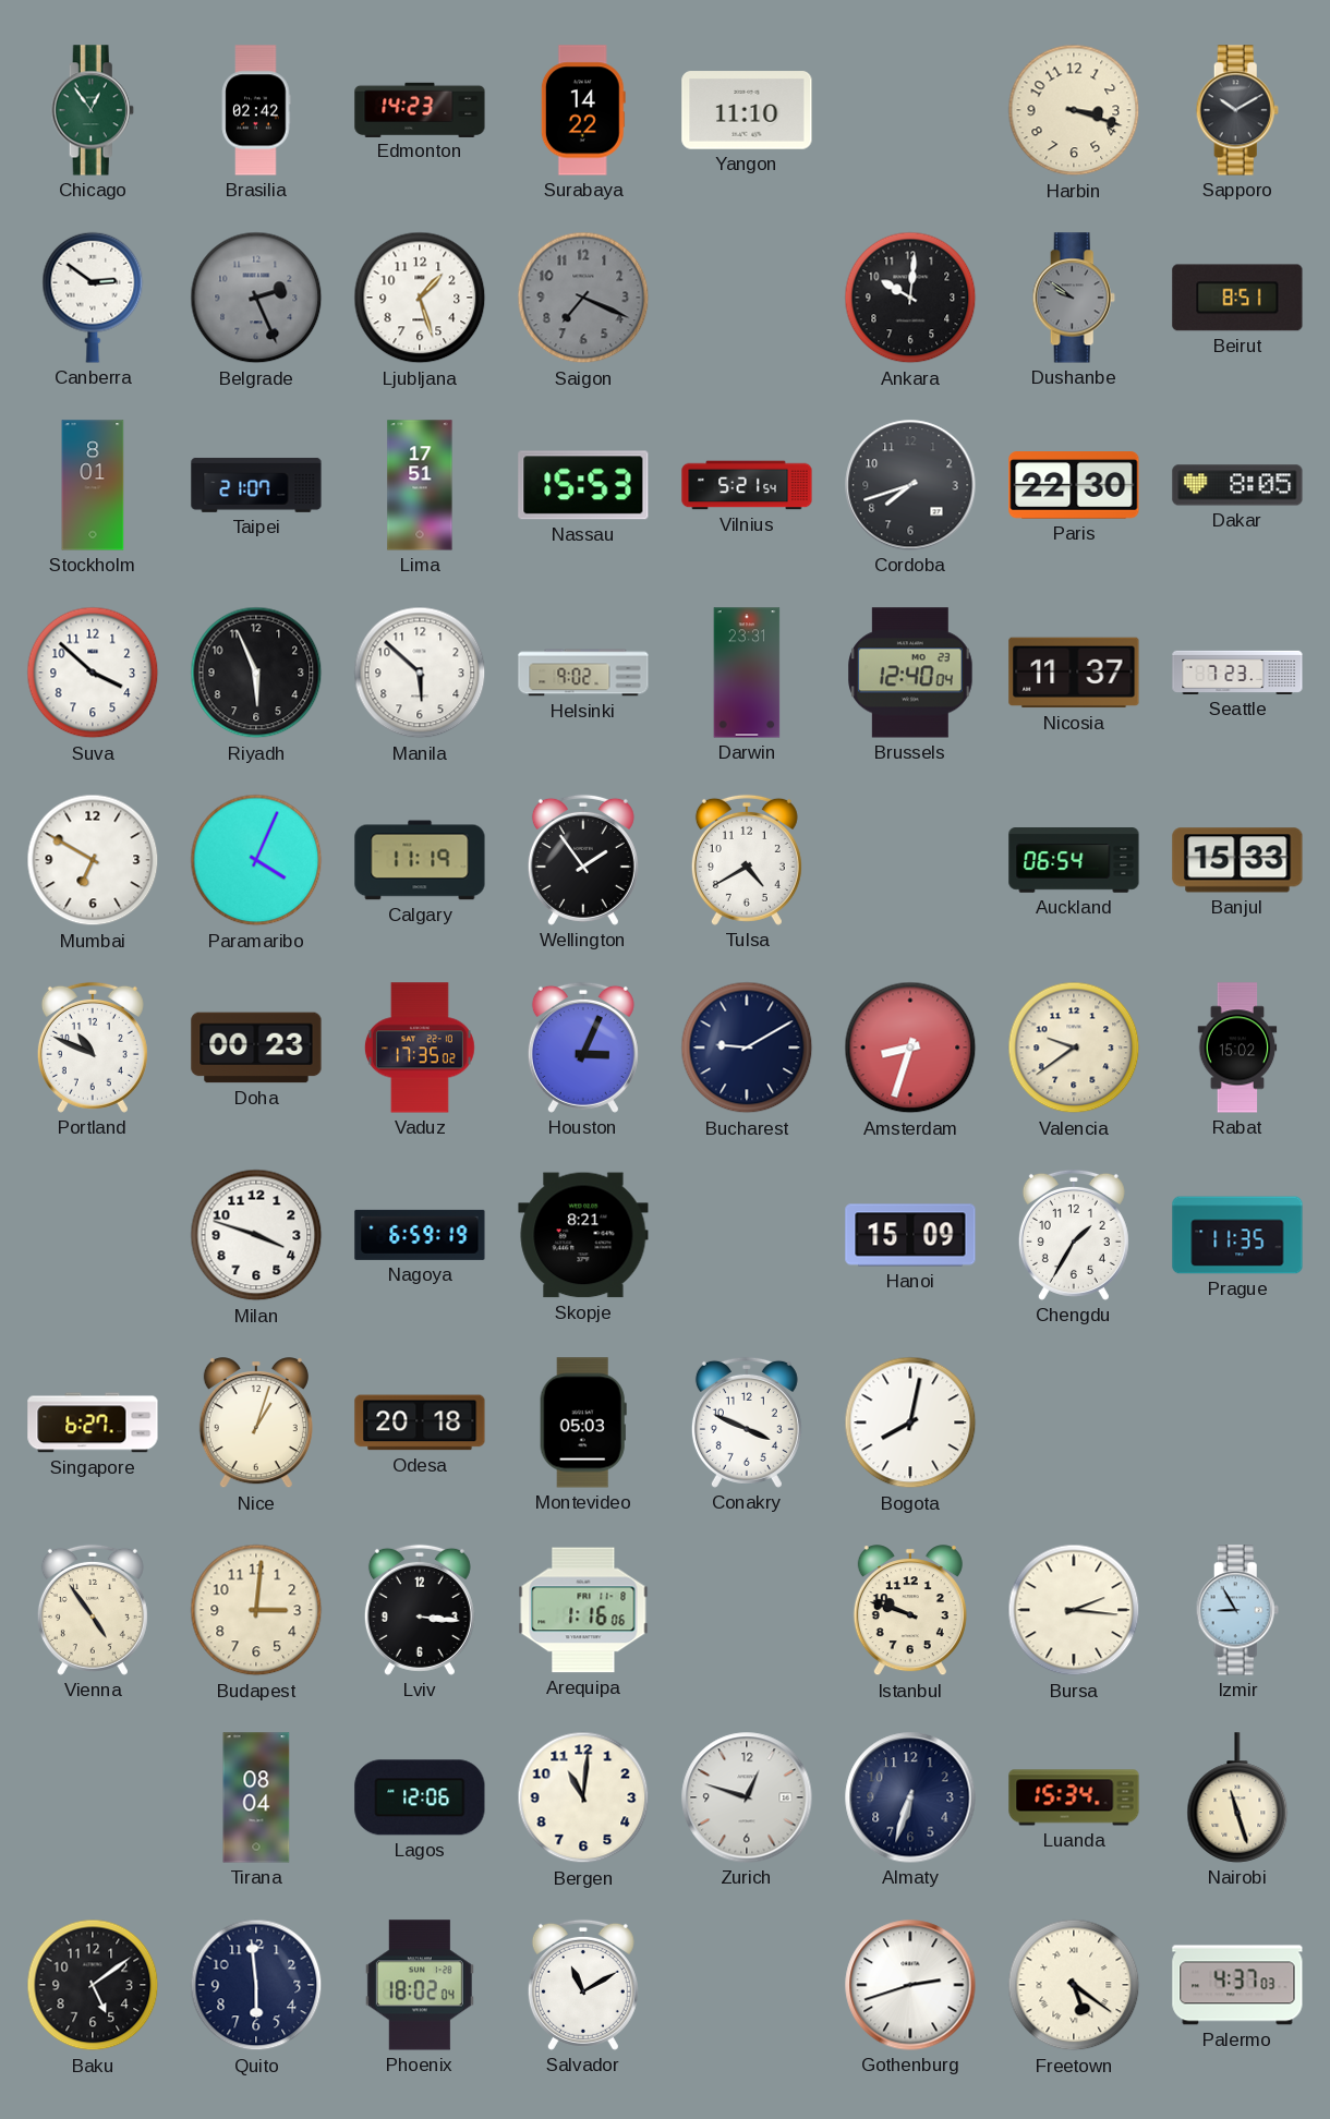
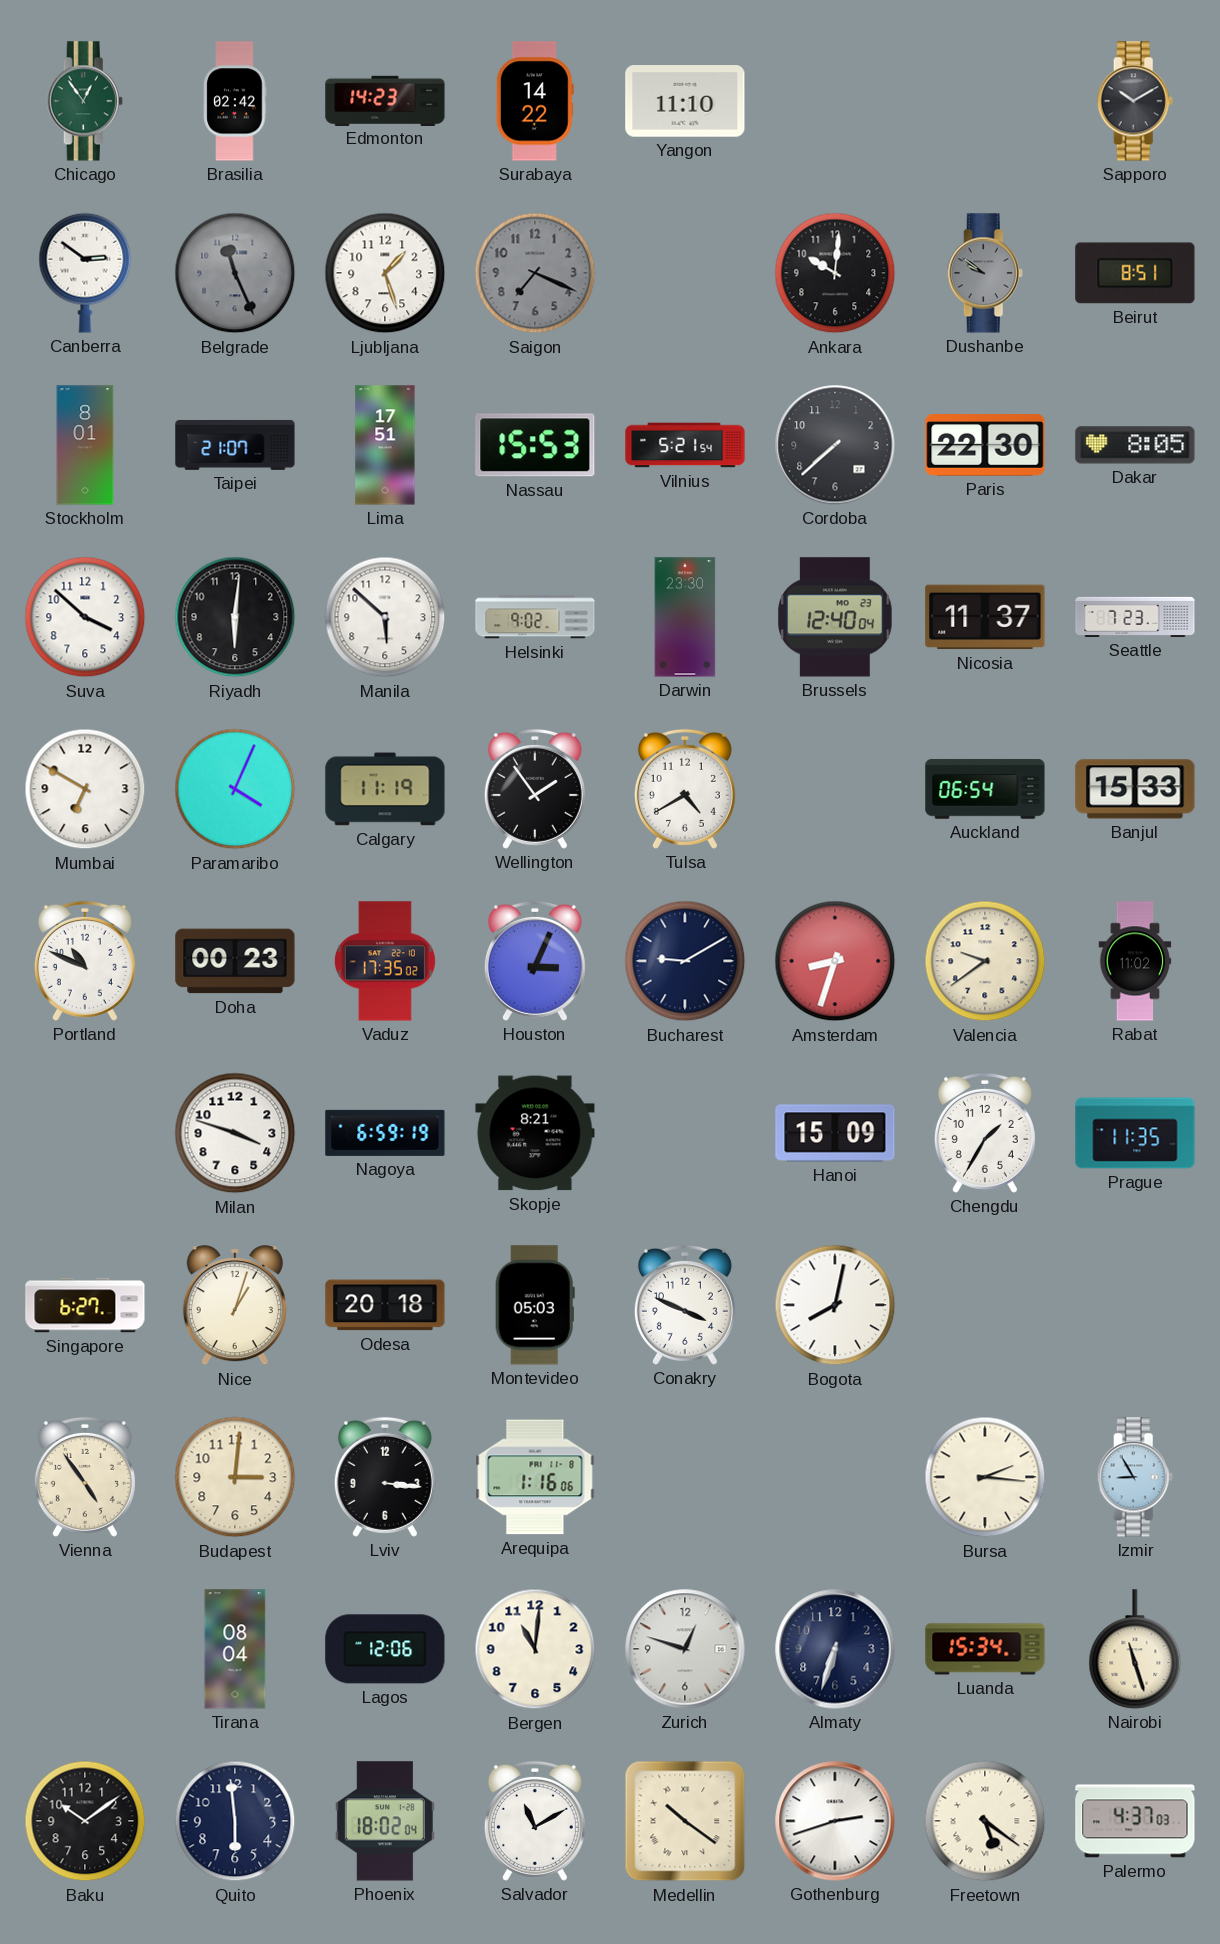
Harbin: 3:18 -> none (1074, 110)
Belgrade: 2:26 -> 11:26 (235, 273)
Cordoba: 7:42 -> 7:38 (835, 445)
Riyadh: 5:56 -> 6:01 (235, 617)
Darwin: 23:31 -> 23:30 (685, 617)
Rabat: 15:02 -> 11:02 (1135, 961)
Istanbul: 9:48 -> none (910, 1611)
Baku: 5:09 -> 10:09 (85, 1821)
Medellin: none -> 10:21 (685, 1821)
